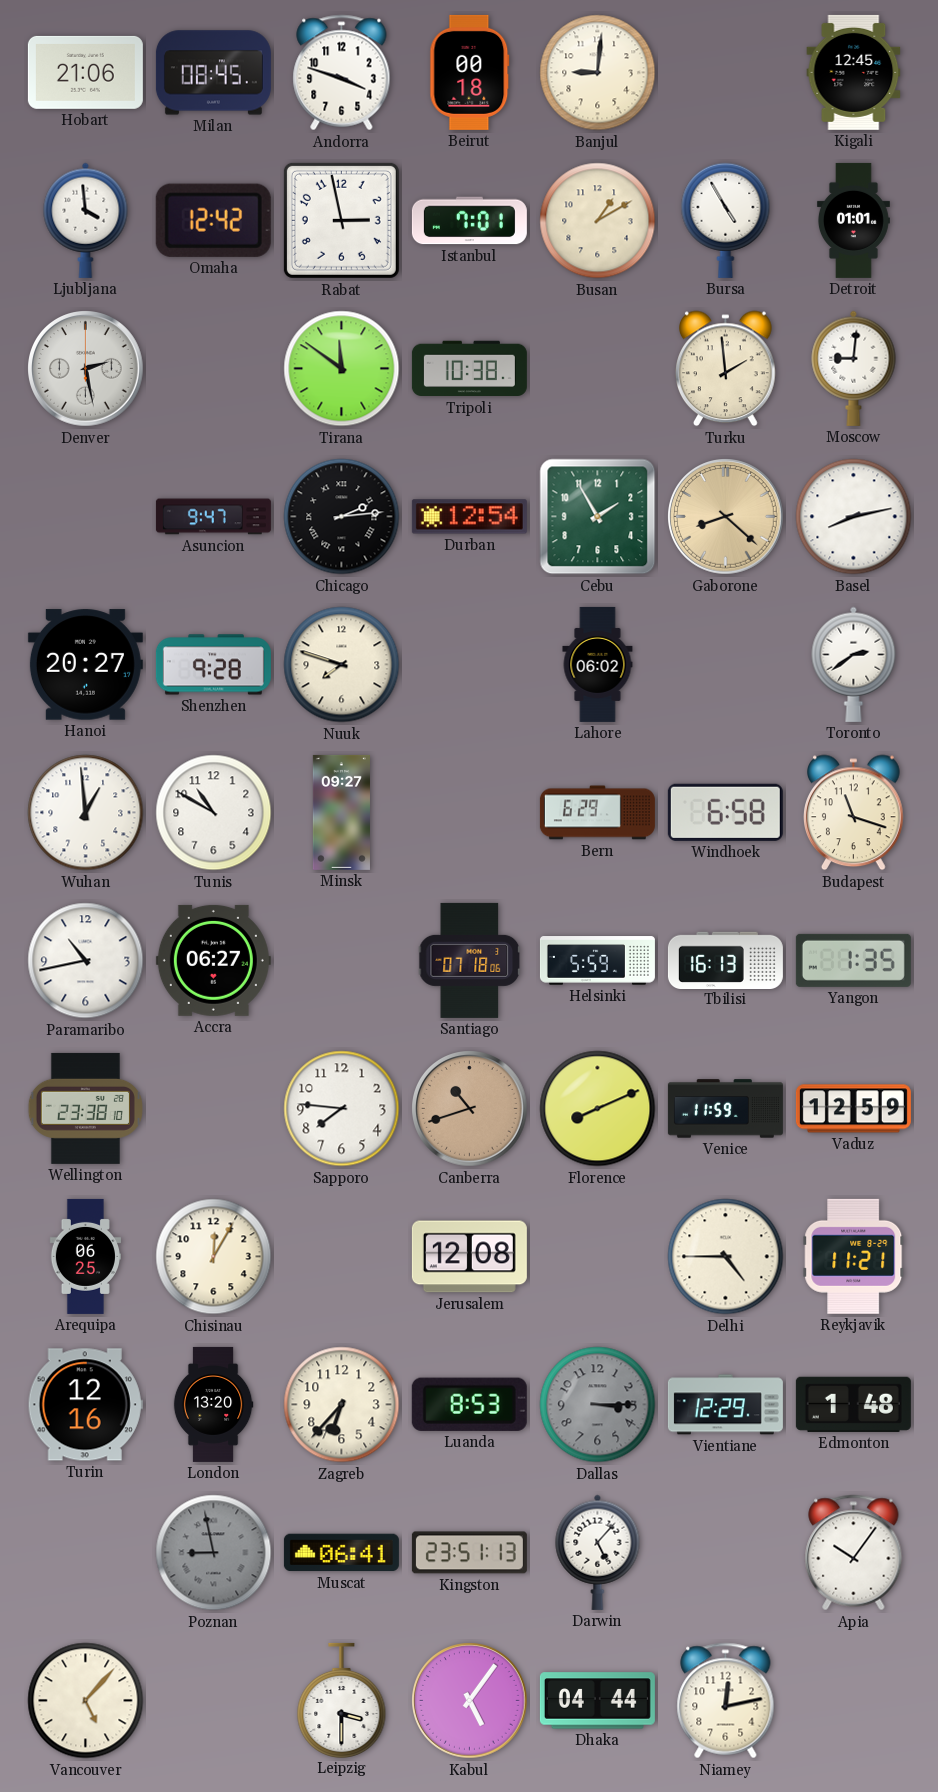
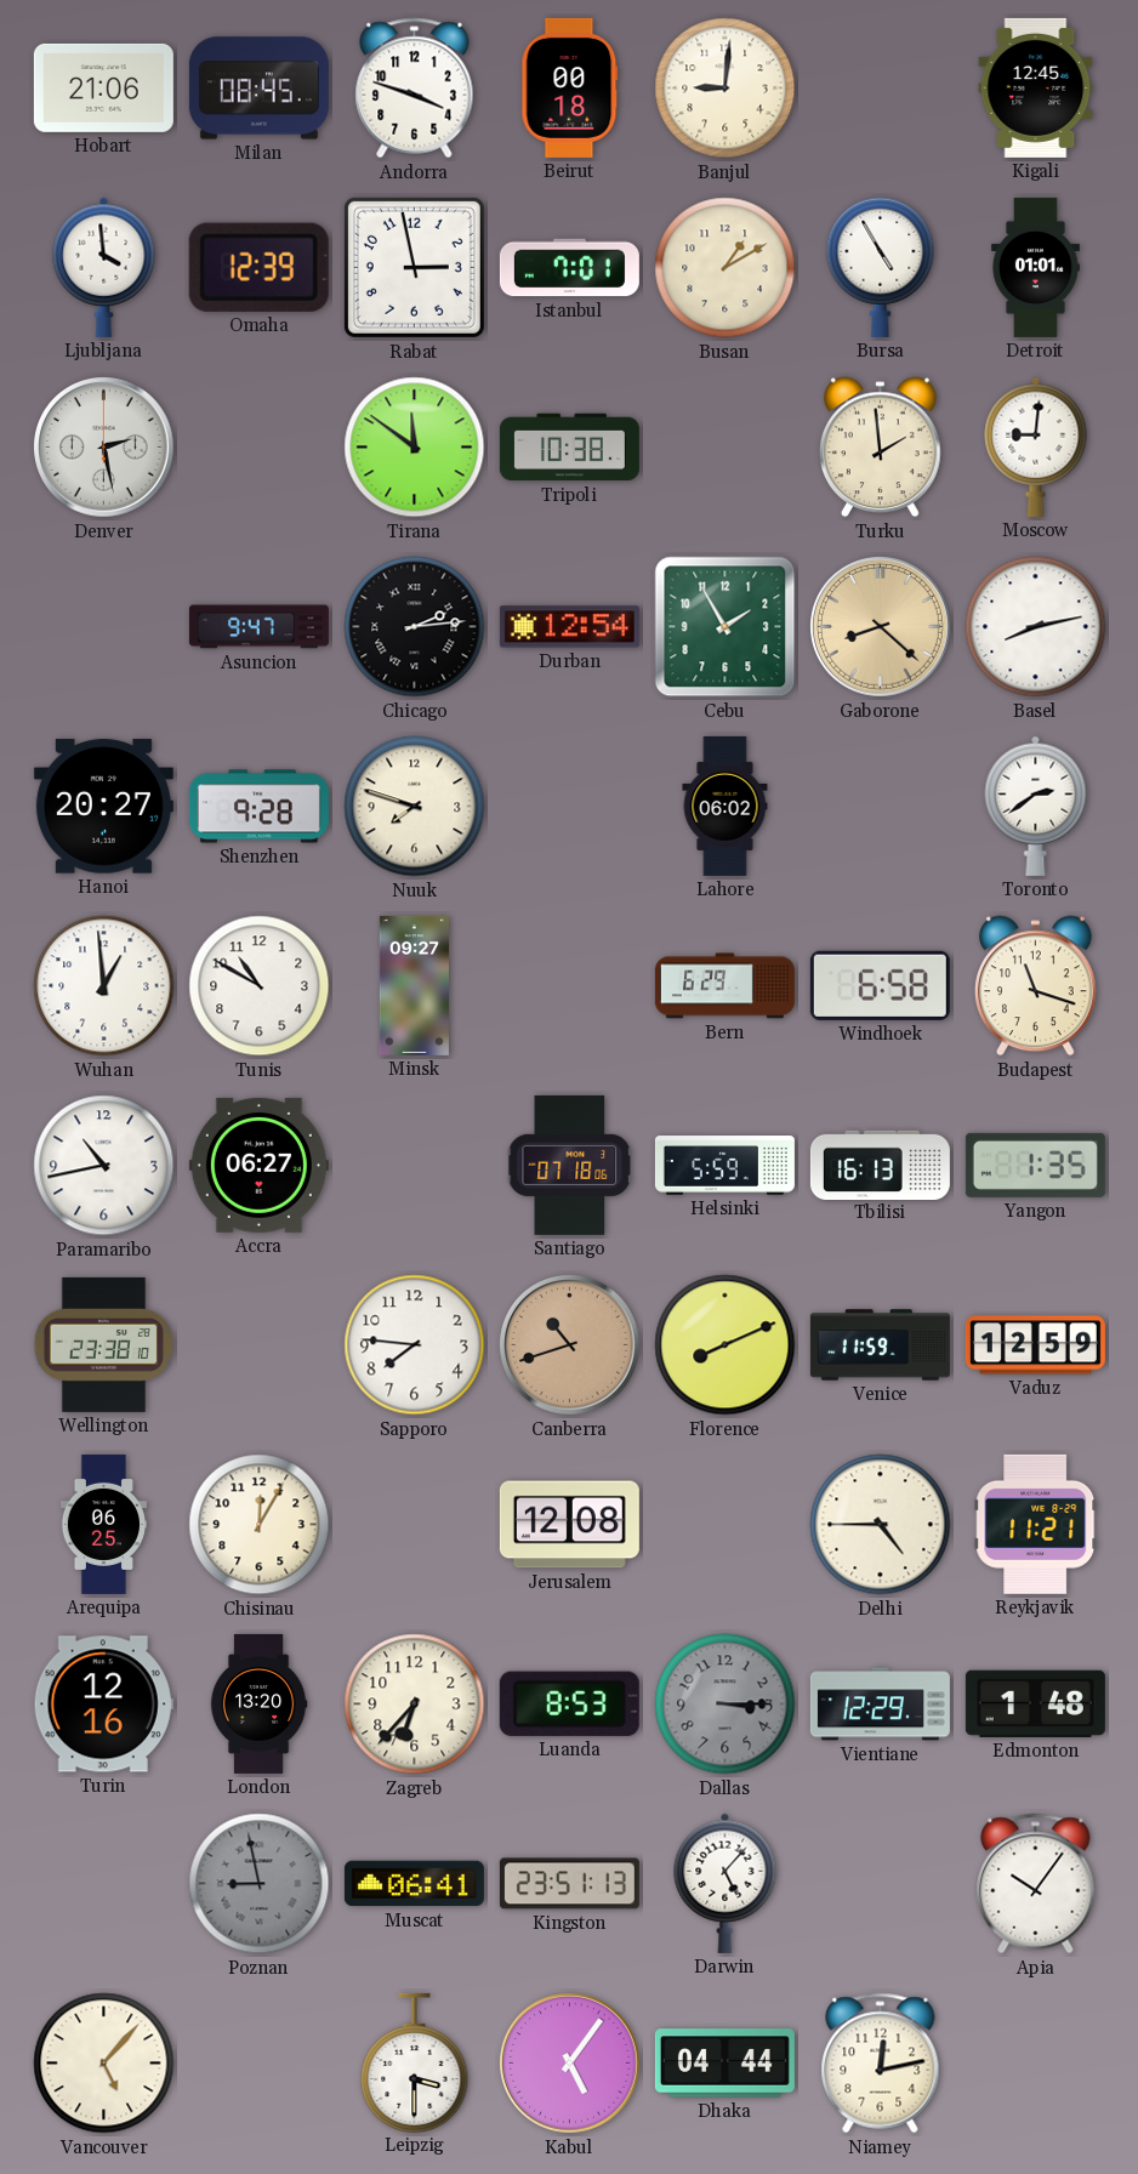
Omaha: 12:42 -> 12:39 (258, 267)
